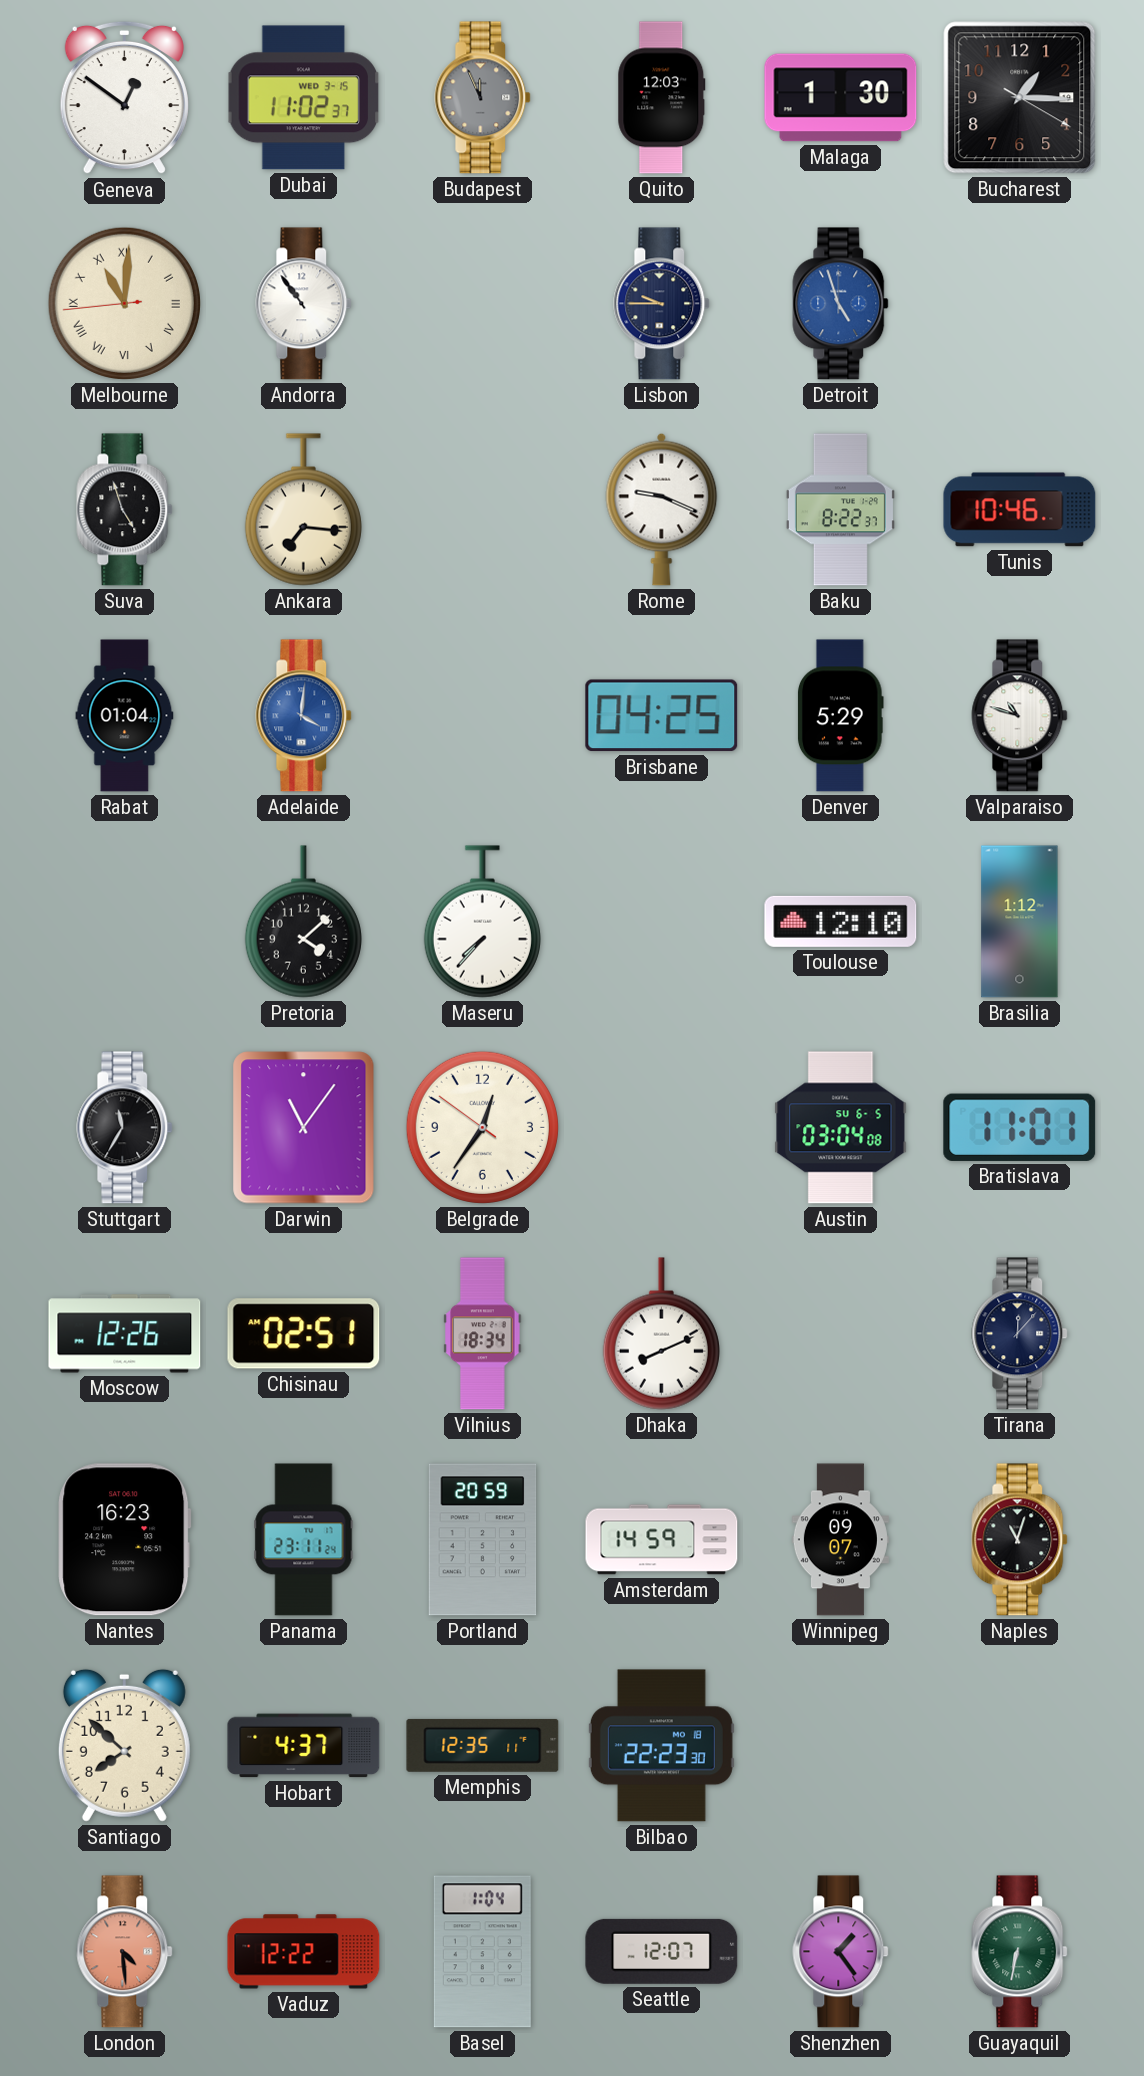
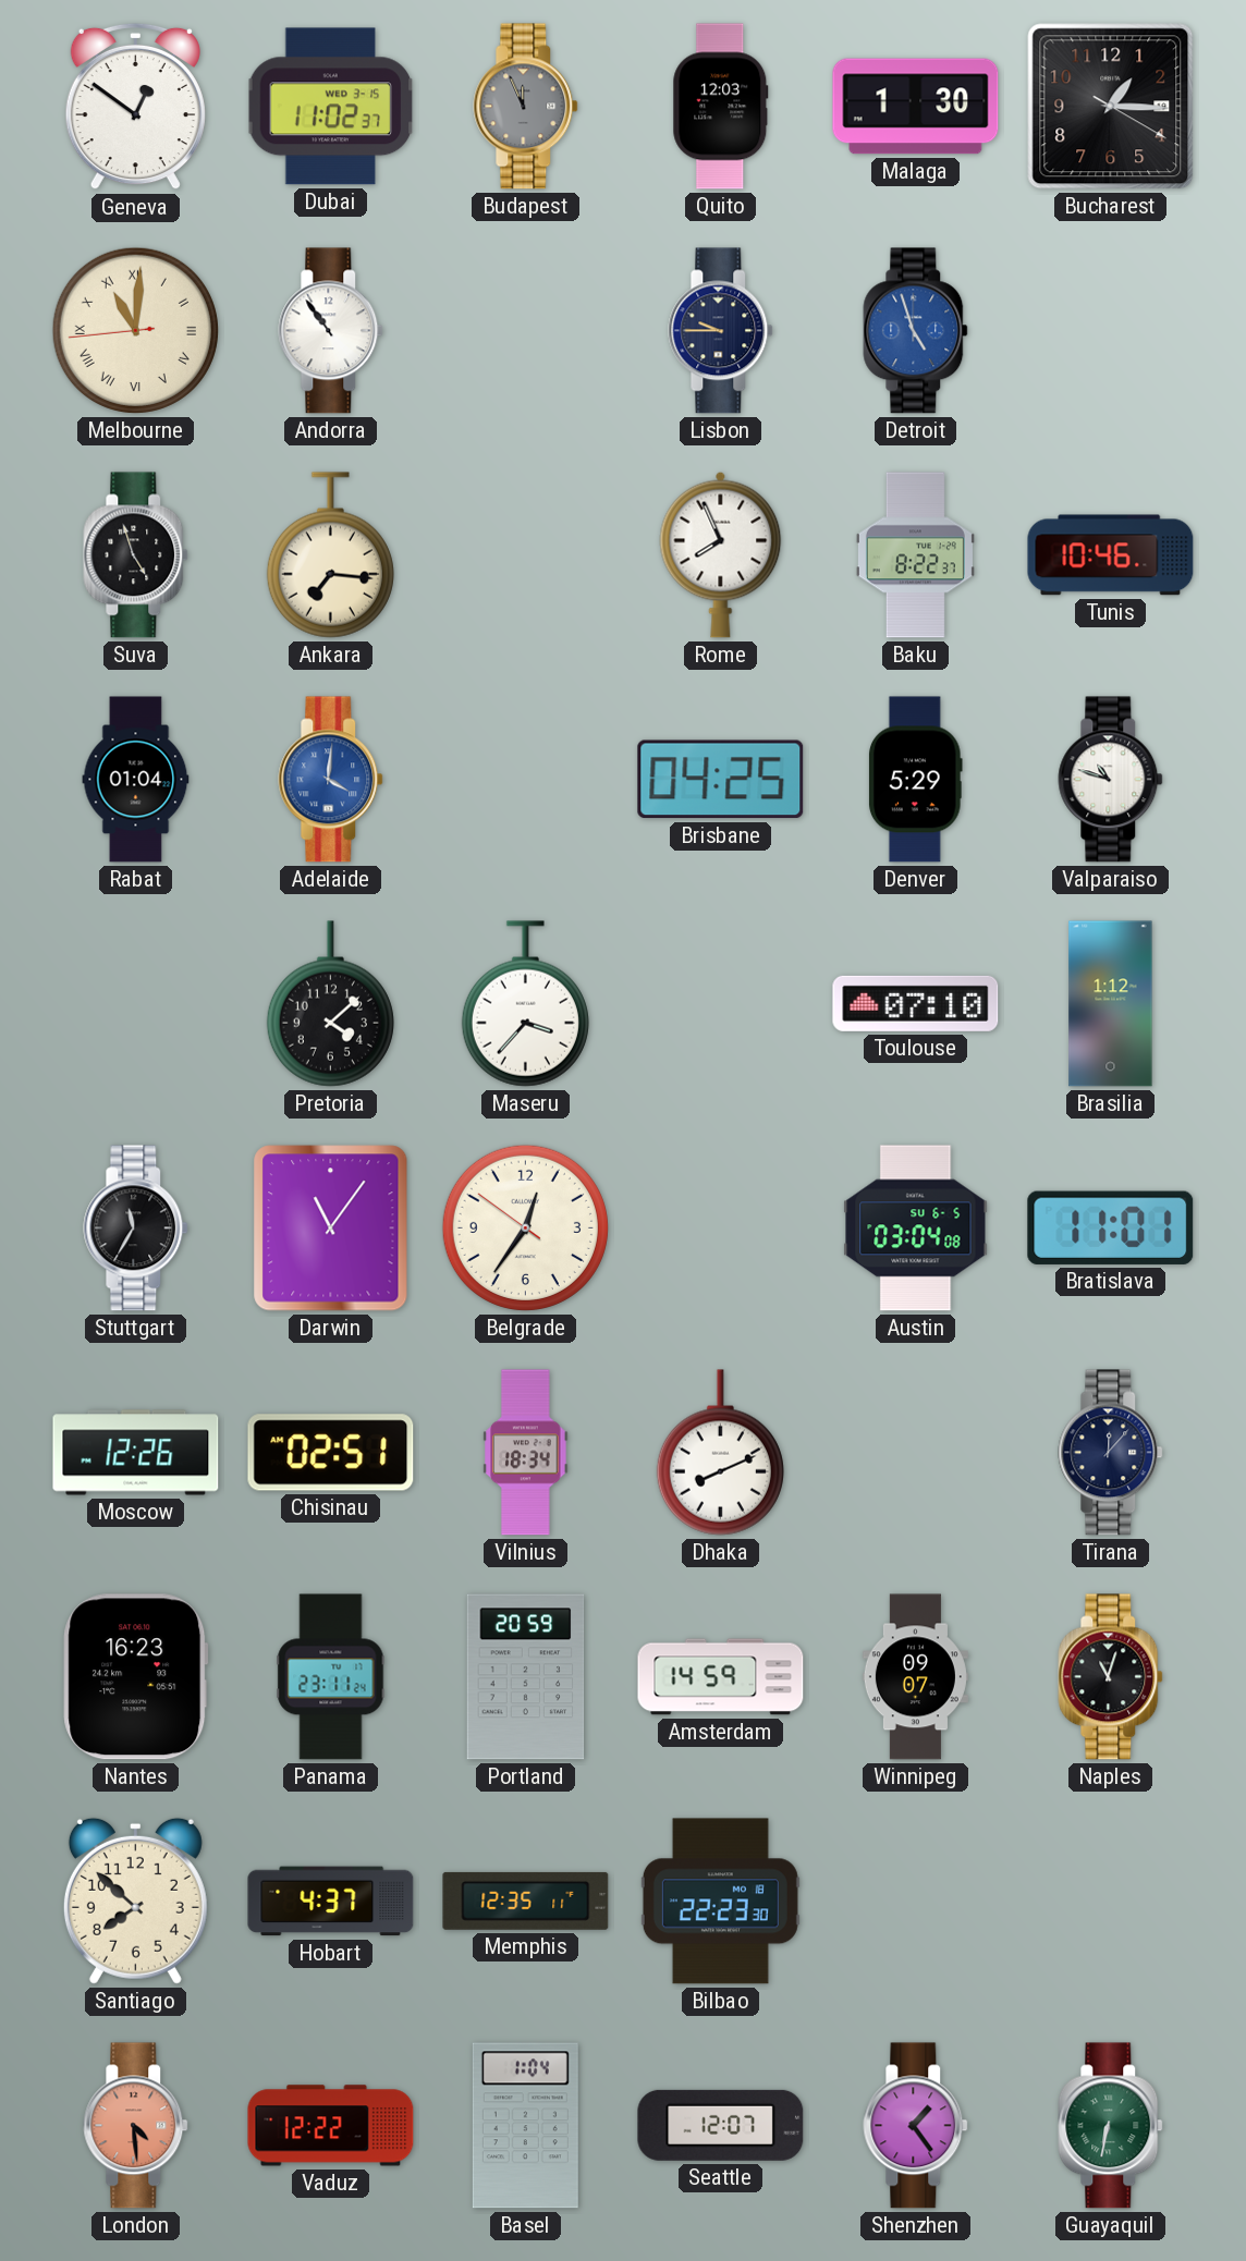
Rome: 9:19 -> 7:56 (721, 554)
Maseru: 7:37 -> 3:37 (525, 1004)
Toulouse: 12:10 -> 07:10 (916, 1003)
